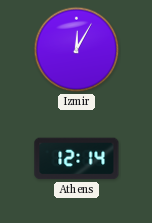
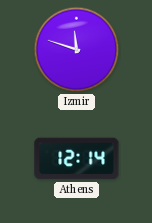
Izmir: 12:05 -> 11:48 (77, 50)
